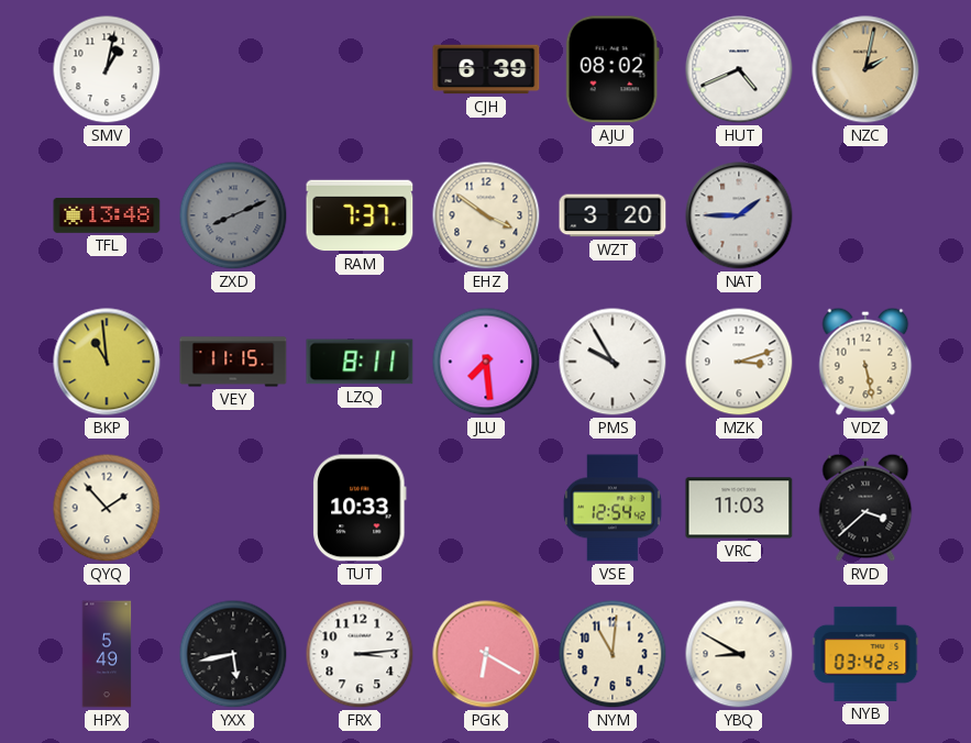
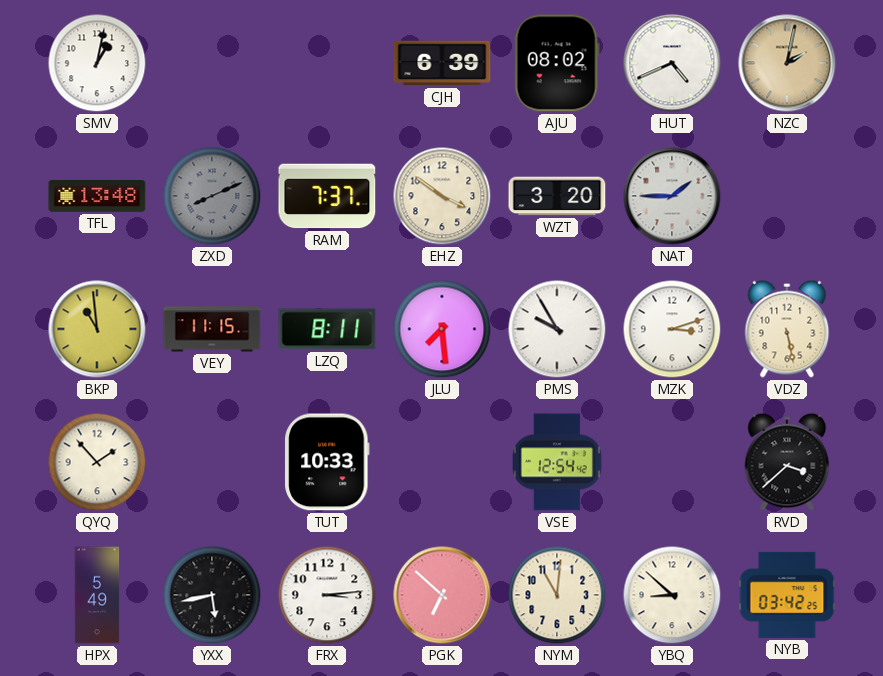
VRC: 11:03 -> none (739, 508)
PGK: 6:20 -> 6:52 (442, 595)
YBQ: 8:50 -> 8:52 (672, 595)
